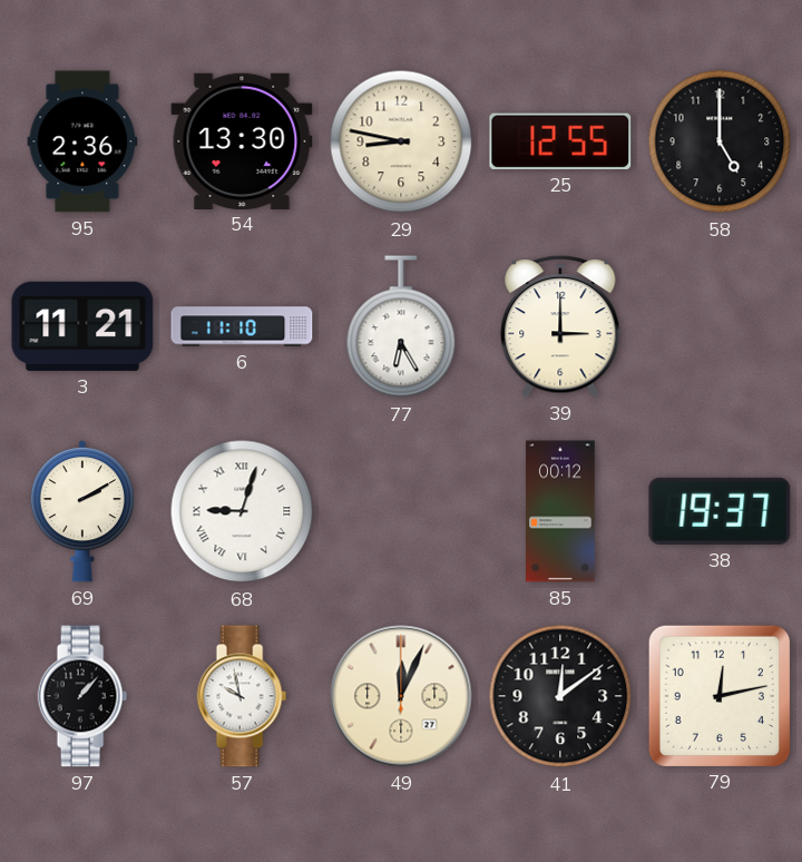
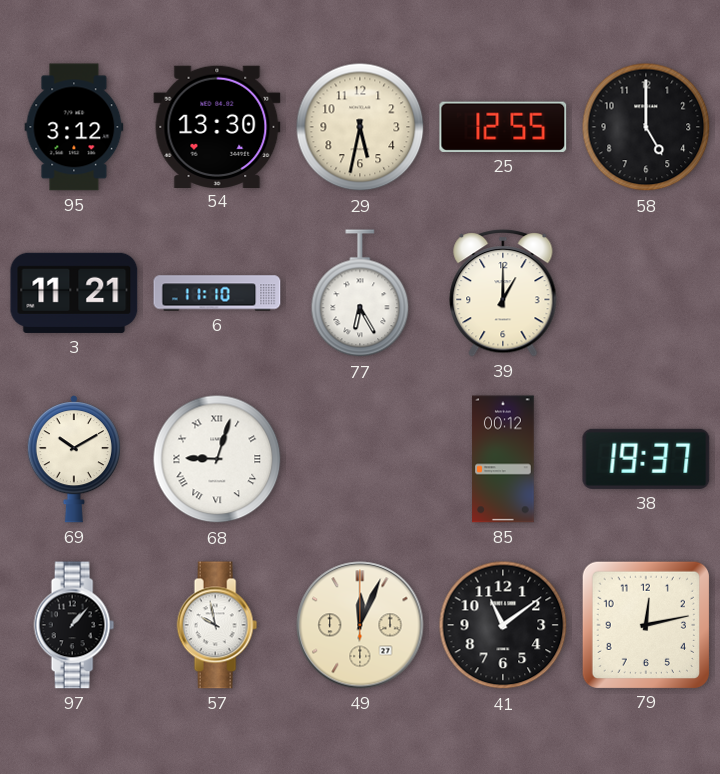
95: 2:36 -> 3:12 (74, 127)
29: 8:47 -> 5:32 (360, 127)
39: 3:00 -> 1:00 (503, 293)
69: 2:10 -> 10:10 (74, 460)
41: 12:09 -> 11:09 (503, 625)
